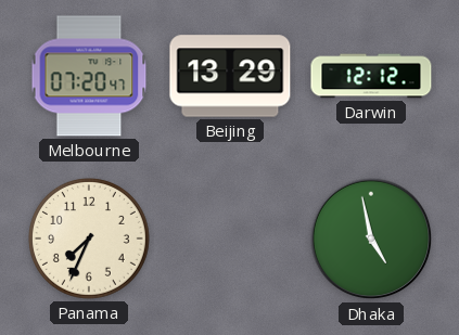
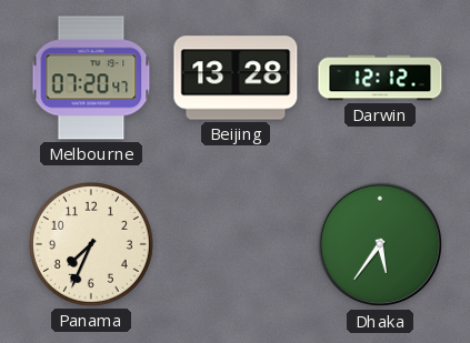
Beijing: 13:29 -> 13:28 (236, 78)
Dhaka: 4:58 -> 5:36 (380, 244)
